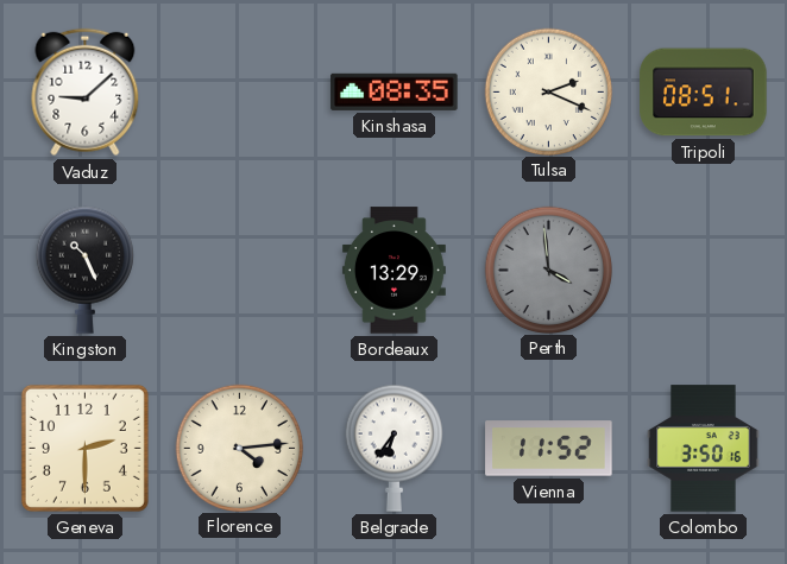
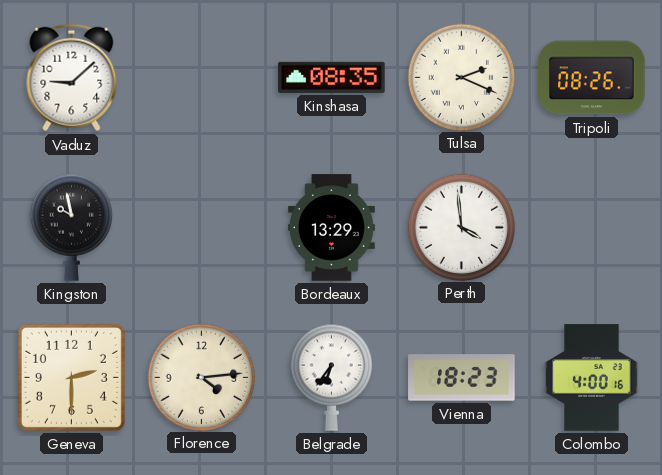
Tripoli: 08:51 -> 08:26 (592, 78)
Kingston: 10:26 -> 9:58 (71, 227)
Perth dial: grey -> white (461, 227)
Vienna: 11:52 -> 18:23 (462, 378)
Colombo: 3:50 -> 4:00 (592, 378)
